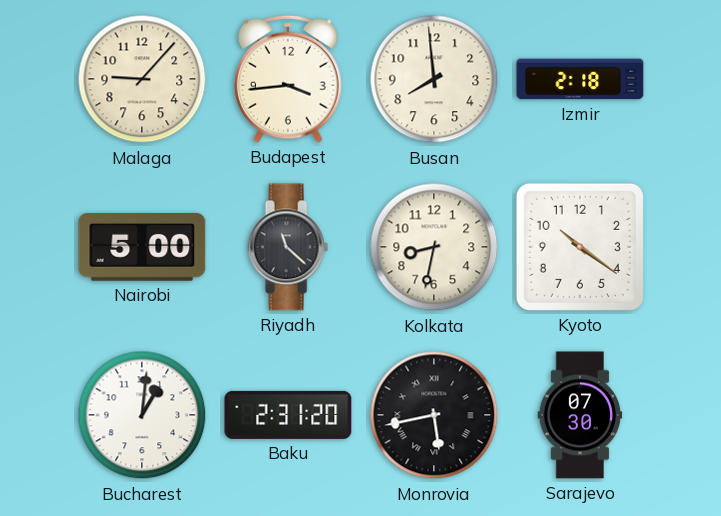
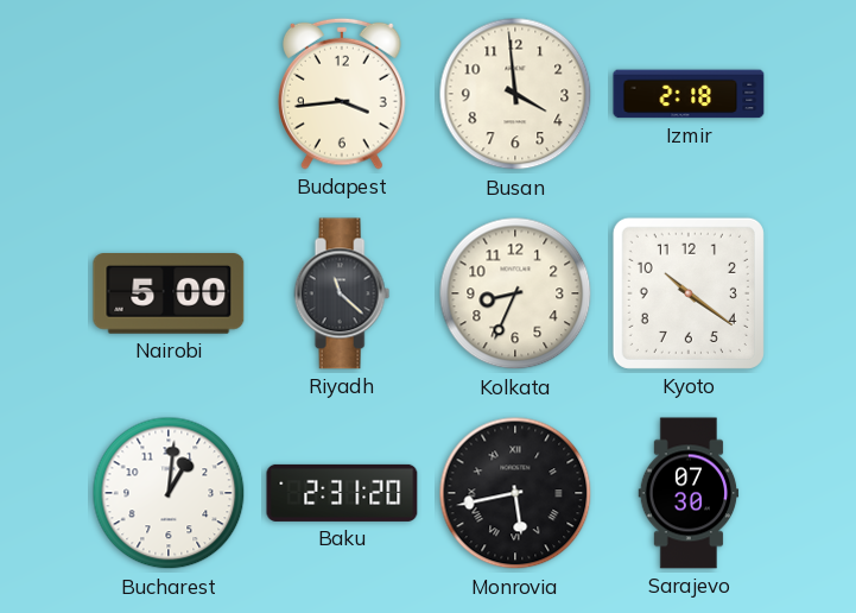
Malaga: 9:07 -> none (142, 79)
Busan: 7:59 -> 3:59 (515, 94)
Kolkata: 8:32 -> 8:34 (515, 293)
